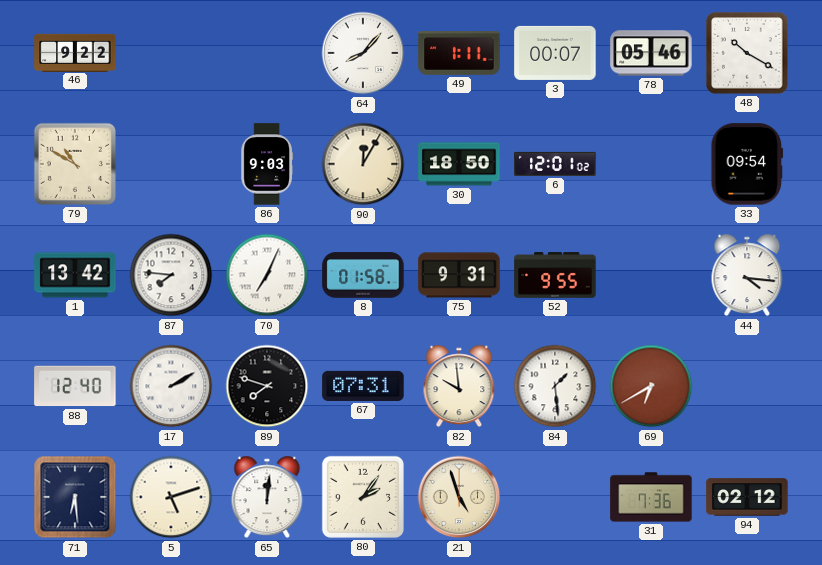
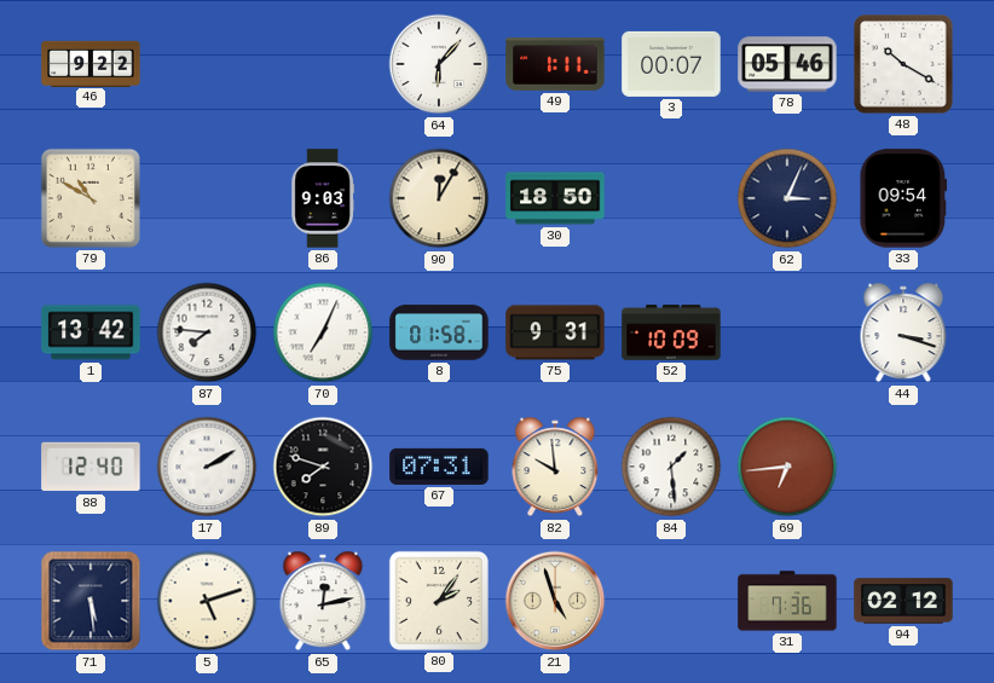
64: 8:07 -> 6:07 (439, 64)
6: 12:01 -> none (555, 164)
62: none -> 3:04 (787, 198)
52: 9:55 -> 10:09 (671, 332)
44: 4:16 -> 3:18 (903, 332)
69: 6:40 -> 6:44 (787, 467)
71: 6:29 -> 5:29 (91, 601)
65: 12:01 -> 12:13 (323, 601)
